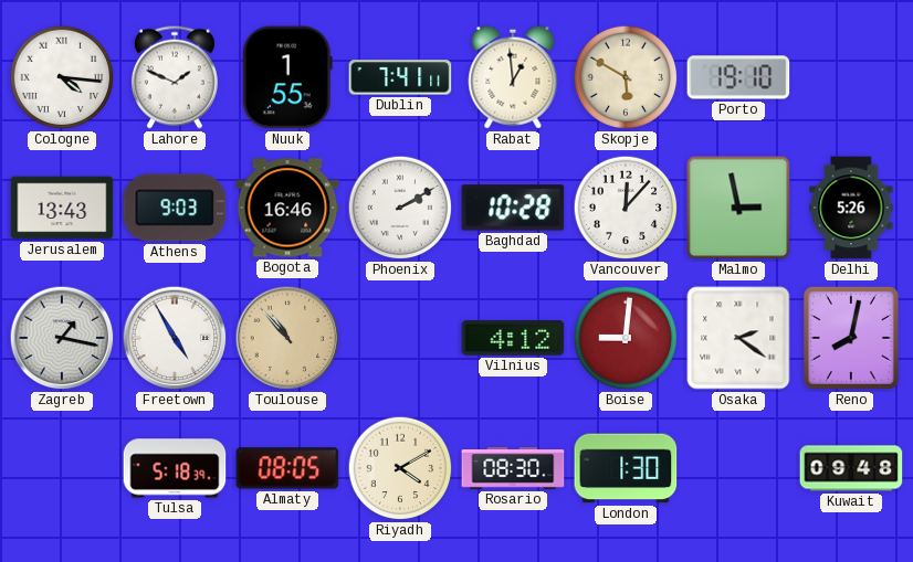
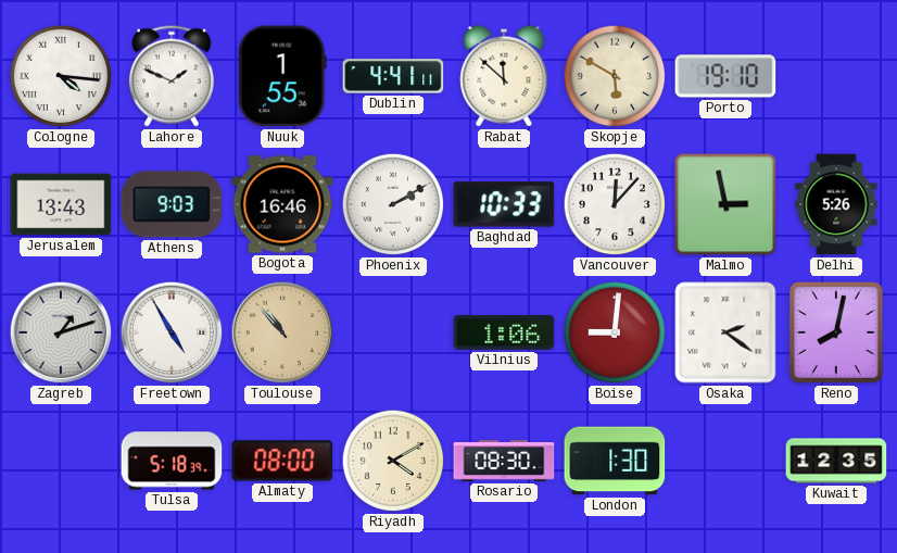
Dublin: 7:41 -> 4:41 (393, 76)
Rabat: 12:59 -> 11:52 (504, 76)
Baghdad: 10:28 -> 10:33 (504, 204)
Zagreb: 1:17 -> 1:12 (61, 332)
Vilnius: 4:12 -> 1:06 (504, 334)
Almaty: 08:05 -> 08:00 (282, 461)
Kuwait: 09:48 -> 12:35 (836, 461)
